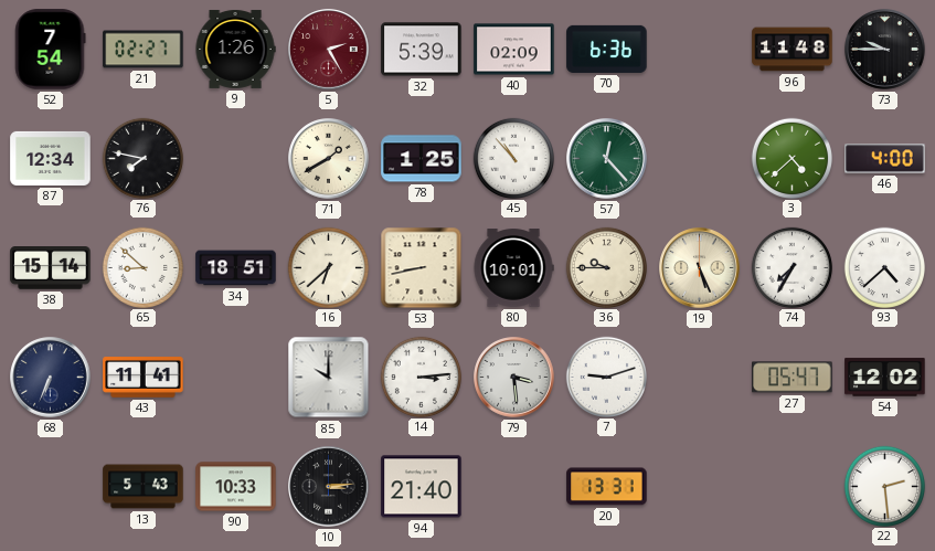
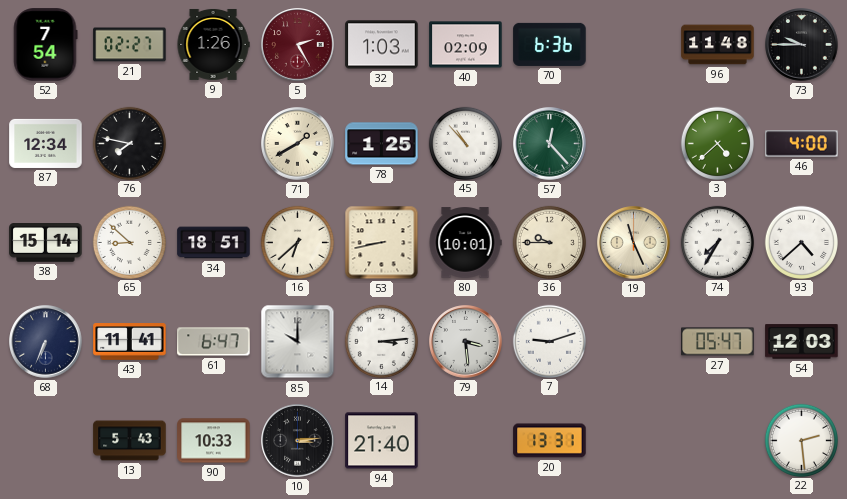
32: 5:39 -> 1:03 (382, 45)
19: 5:26 -> 11:26 (634, 243)
61: none -> 6:47 (214, 342)
54: 12:02 -> 12:03 (802, 342)
